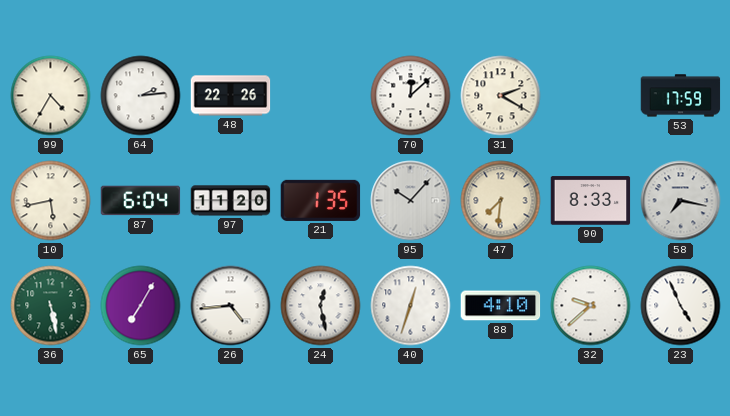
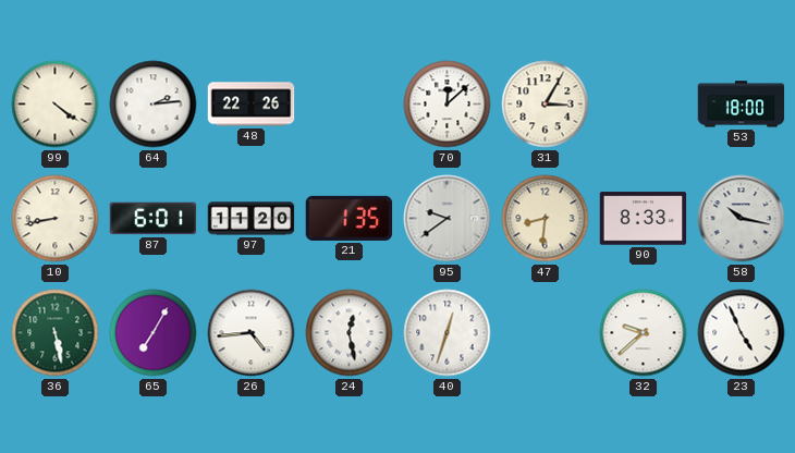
99: 4:35 -> 4:21 (56, 105)
31: 2:20 -> 3:05 (546, 105)
53: 17:59 -> 18:00 (742, 105)
10: 5:43 -> 8:43 (56, 219)
87: 6:04 -> 6:01 (154, 219)
95: 10:07 -> 9:39 (448, 219)
47: 7:31 -> 8:31 (546, 219)
58: 7:17 -> 10:17 (742, 219)
88: 4:10 -> none (501, 306)
